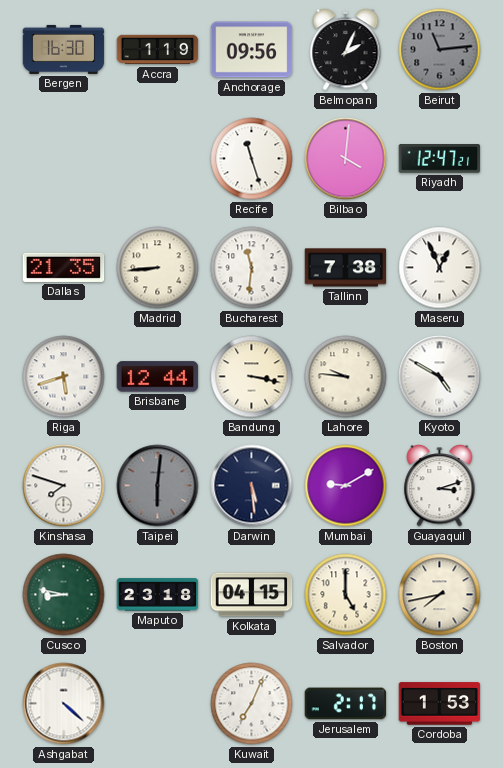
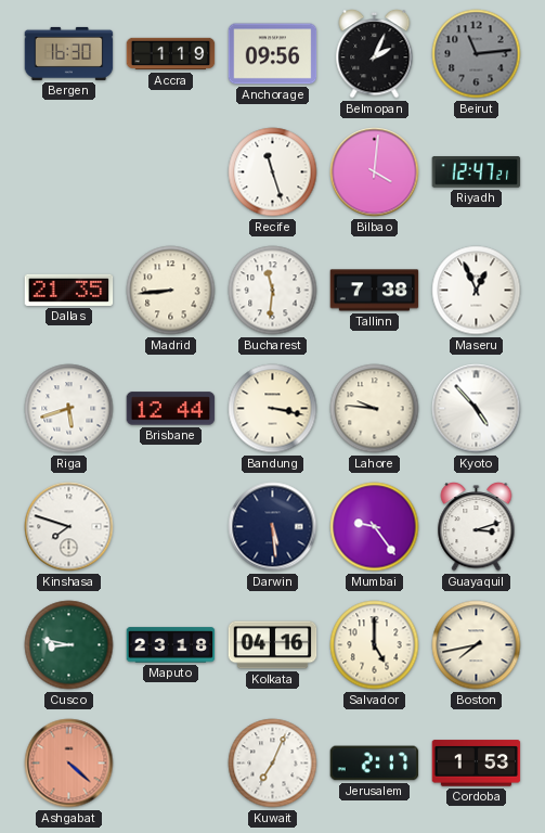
Kyoto: 4:50 -> 4:53 (477, 409)
Taipei: 6:01 -> none (158, 486)
Mumbai: 9:10 -> 9:24 (375, 527)
Kolkata: 04:15 -> 04:16 (273, 645)
Ashgabat dial: white -> salmon (69, 764)
